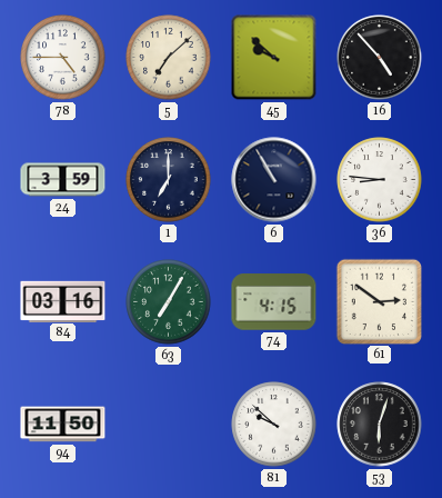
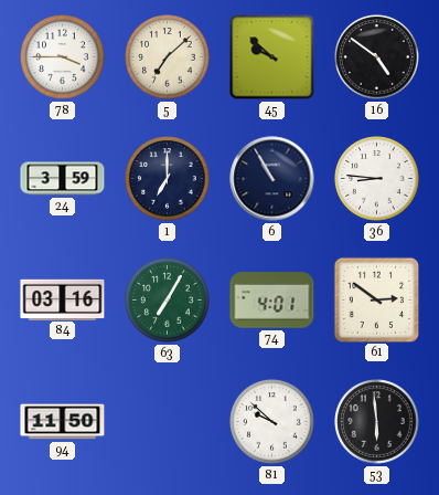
78: 4:45 -> 3:45 (63, 57)
16: 4:53 -> 4:51 (377, 57)
74: 4:15 -> 4:01 (272, 301)
53: 6:03 -> 5:59 (377, 422)
